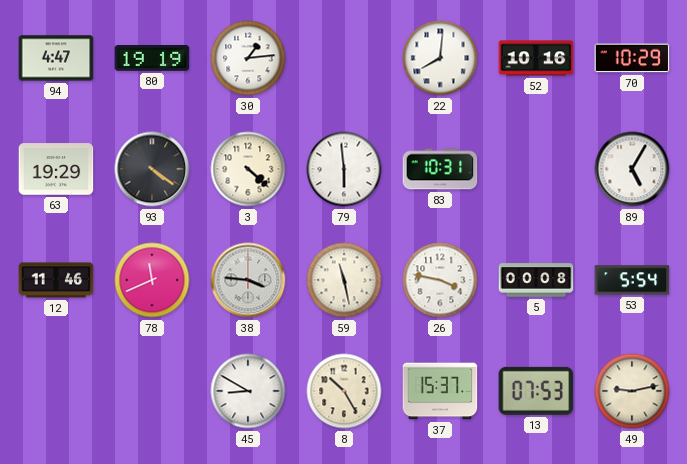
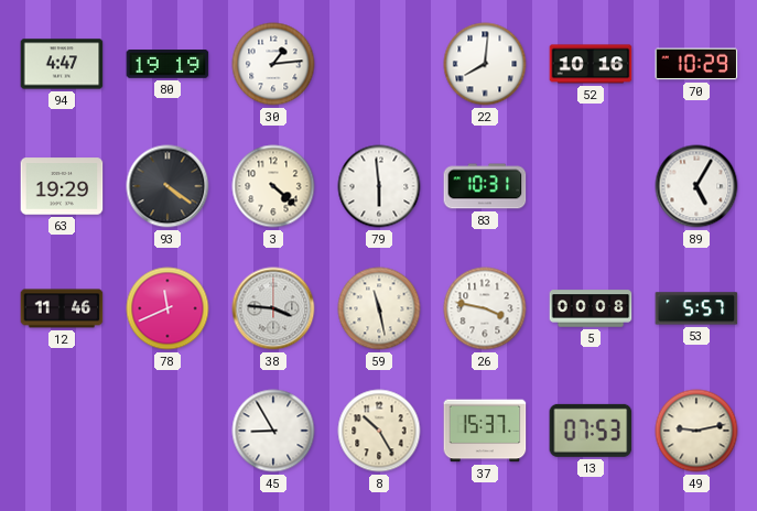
53: 5:54 -> 5:57 (696, 308)
45: 8:50 -> 8:55 (273, 431)
